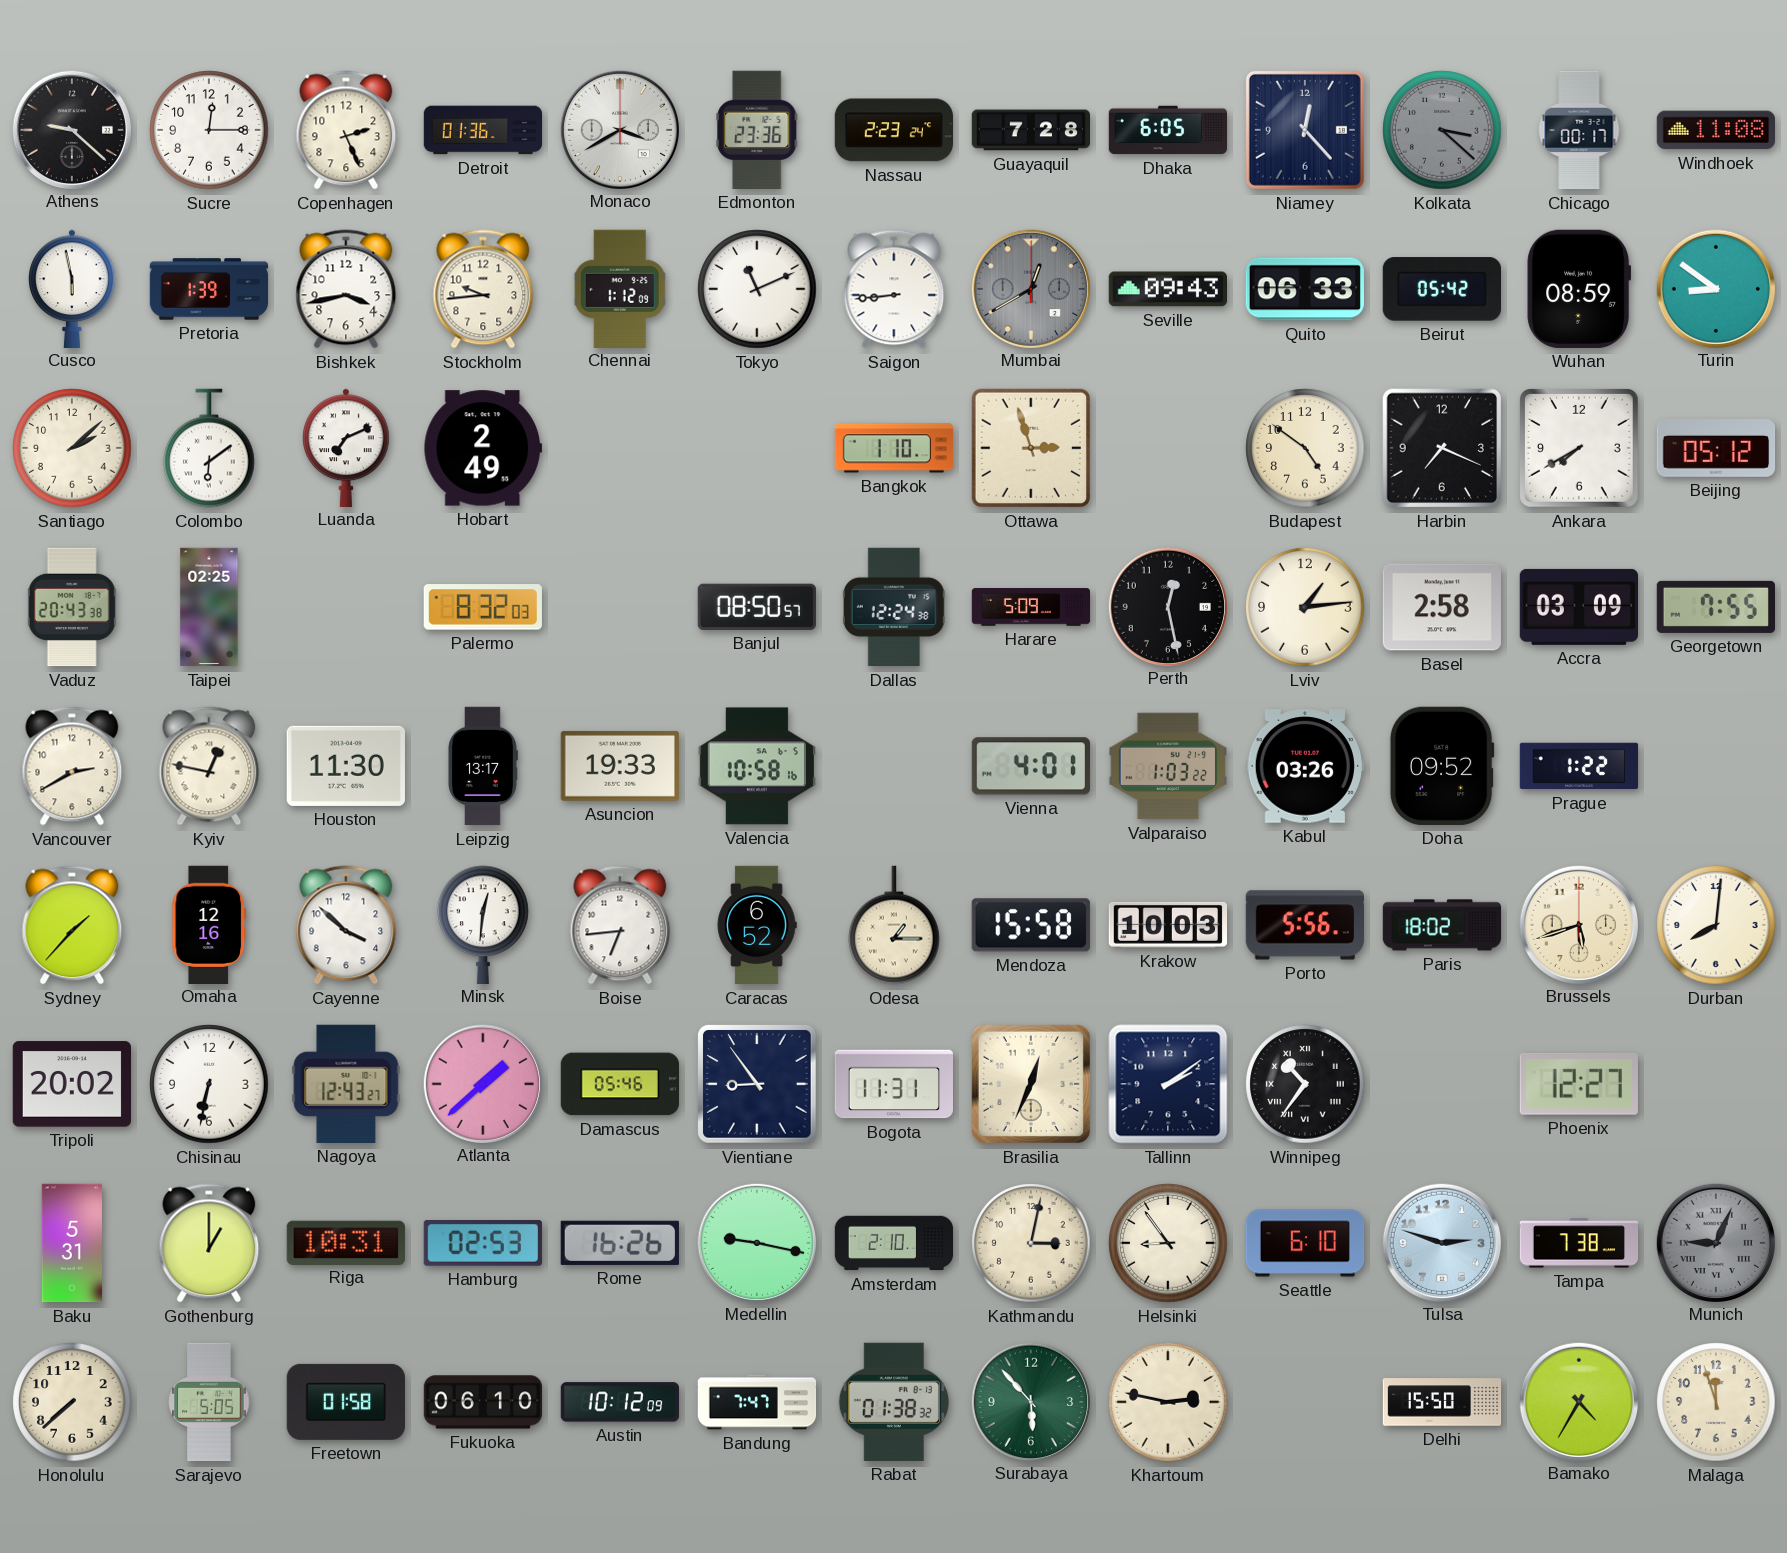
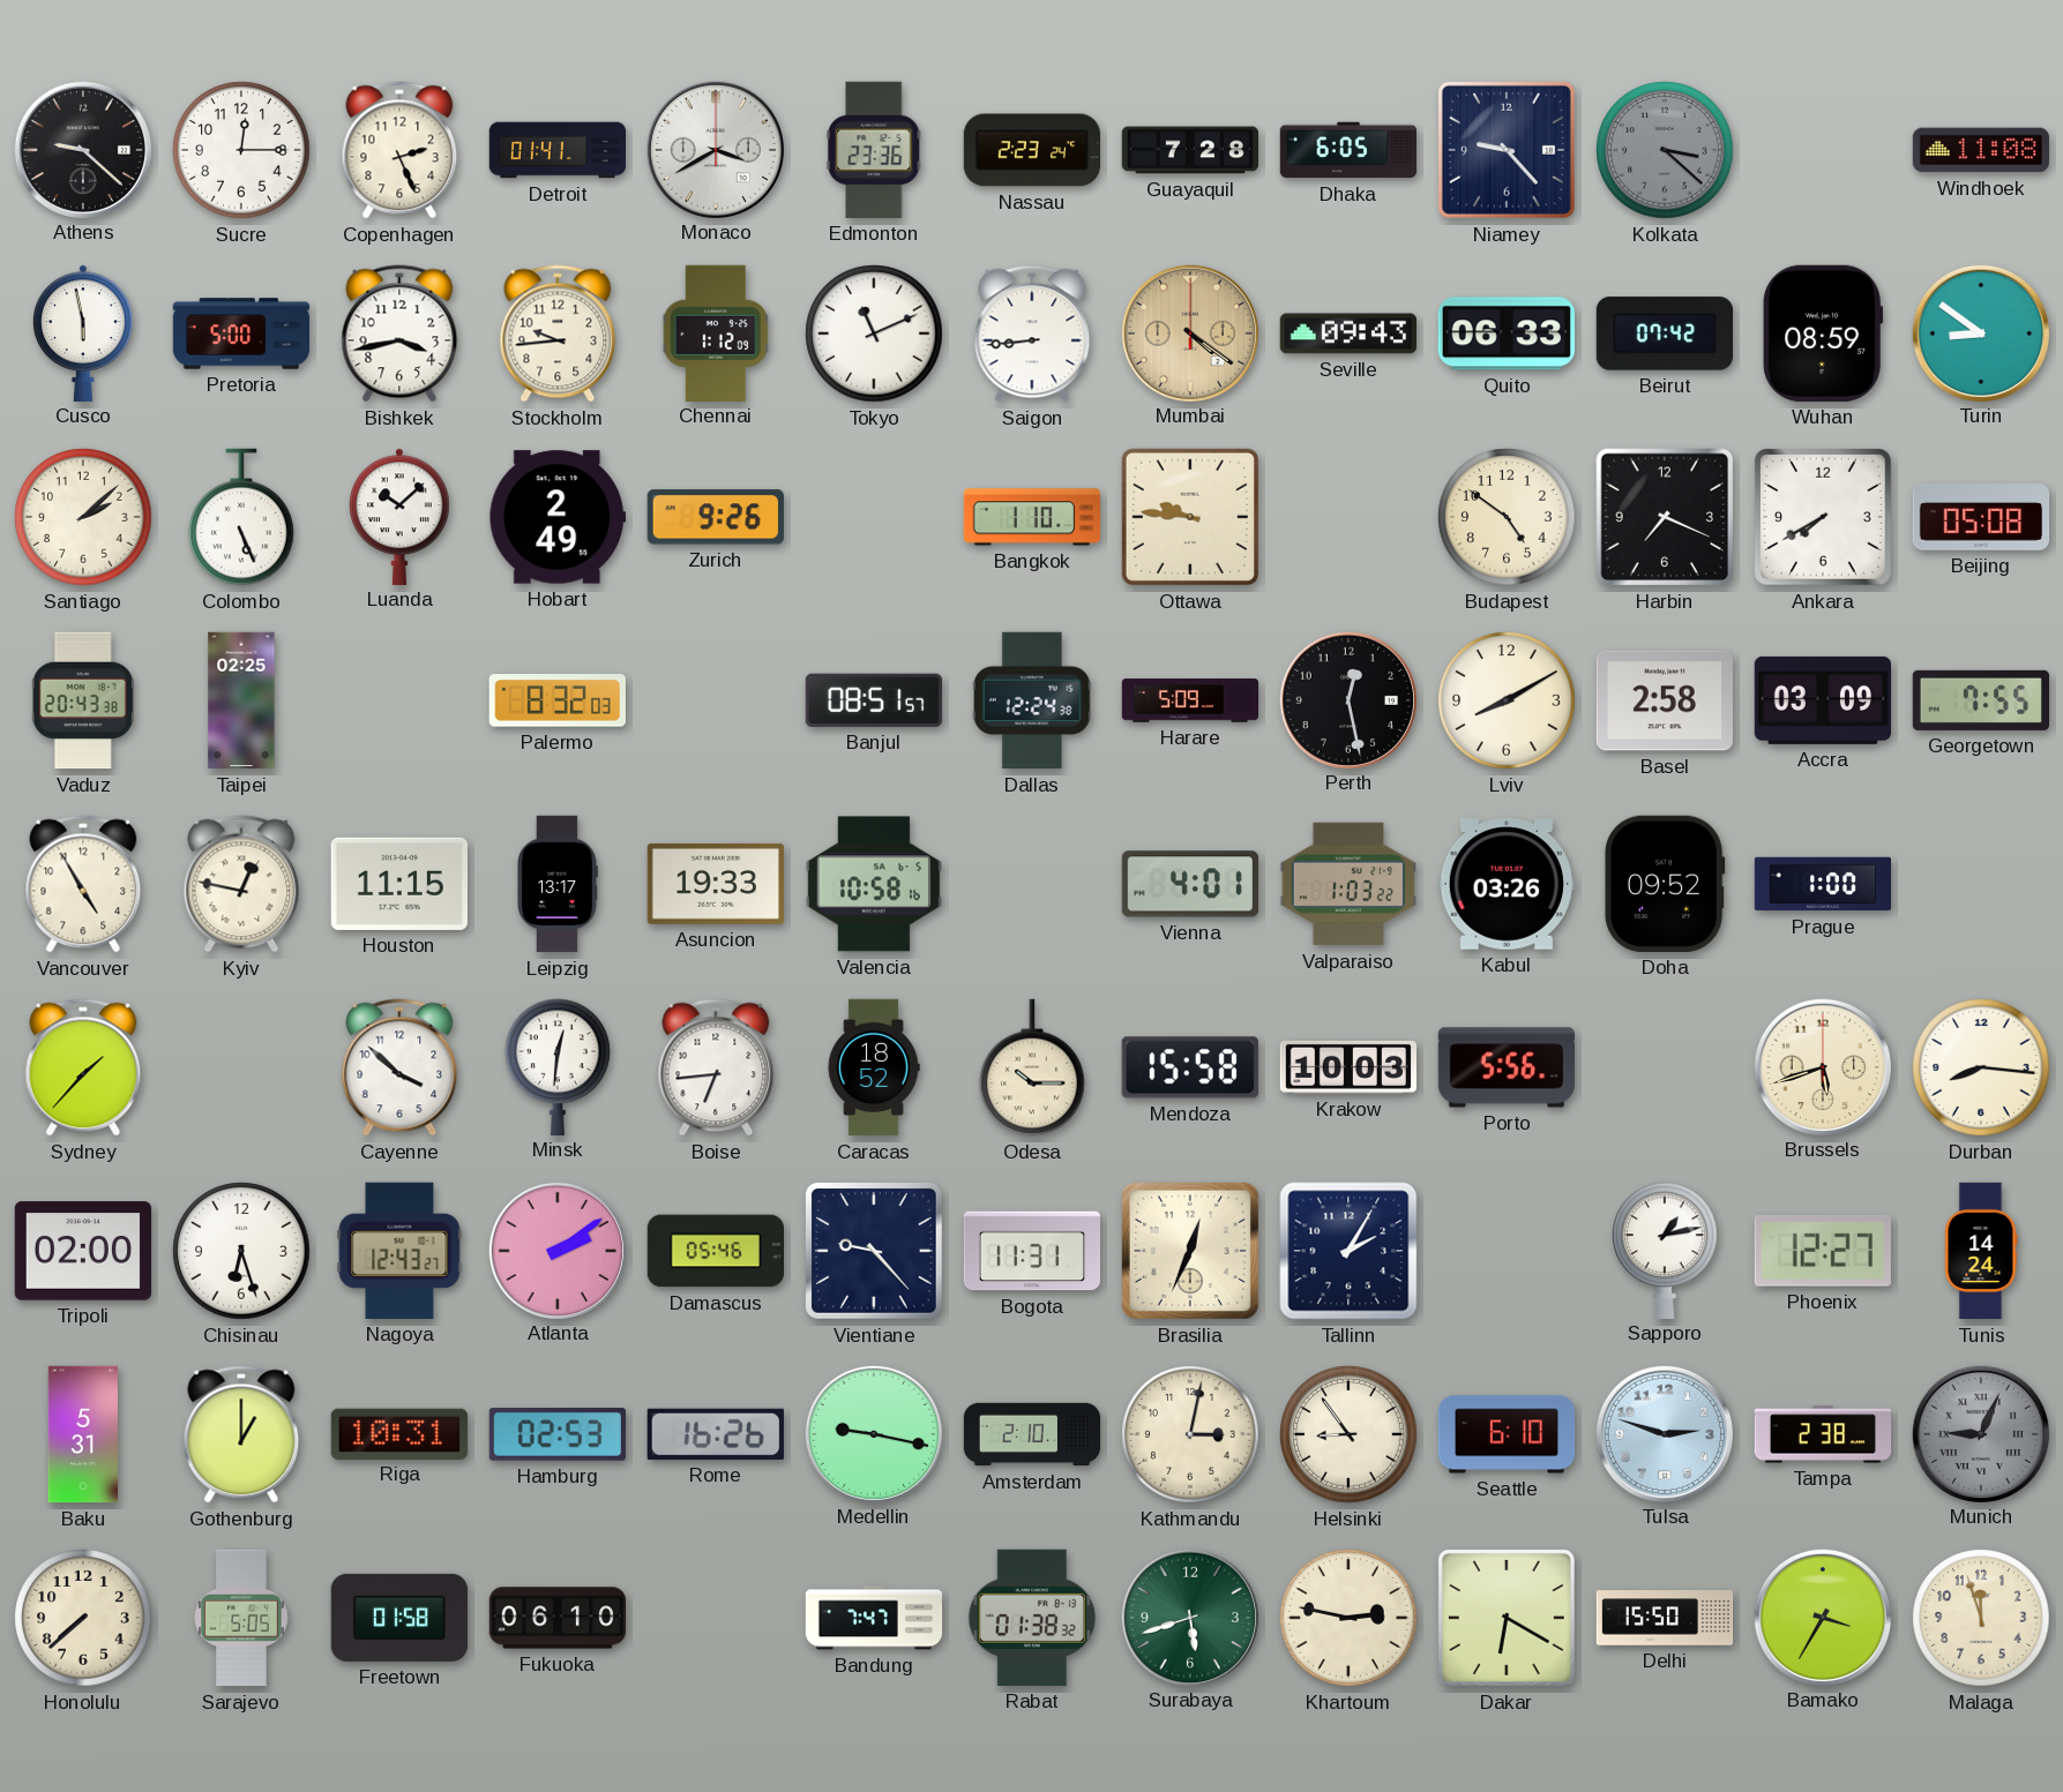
Detroit: 01:36 -> 01:41 (558, 150)
Niamey: 12:23 -> 9:23 (1507, 150)
Chicago: 00:17 -> none (1579, 130)
Pretoria: 1:39 -> 5:00 (241, 333)
Mumbai: 12:40 -> 4:21 (1189, 332)
Mumbai dial: grey -> champagne (1189, 332)
Beirut: 05:42 -> 07:42 (1664, 333)
Colombo: 6:09 -> 5:26 (241, 517)
Luanda: 7:11 -> 10:08 (401, 516)
Zurich: none -> 9:26 (716, 517)
Ottawa: 2:57 -> 9:46 (1190, 517)
Beijing: 05:12 -> 05:08 (1981, 518)
Banjul: 08:50 -> 08:51 (874, 700)
Lviv: 1:14 -> 8:10 (1507, 700)
Vancouver: 2:40 -> 4:55 (83, 884)
Houston: 11:30 -> 11:15 (399, 884)
Prague: 1:22 -> 1:00 (1823, 884)
Omaha: 12:16 -> none (209, 924)
Caracas: 6:52 -> 18:52 (874, 1067)
Odesa: 1:15 -> 10:15 (1032, 1067)
Paris: 18:02 -> none (1442, 925)
Durban: 8:01 -> 8:16 (1981, 1067)
Tripoli: 20:02 -> 02:00 (82, 1251)
Chisinau: 6:32 -> 6:27 (241, 1251)
Atlanta: 1:38 -> 2:09 (556, 1250)
Vientiane: 8:54 -> 9:23 (874, 1251)
Tallinn: 2:09 -> 2:05 (1348, 1251)
Winnipeg: 10:36 -> none (1305, 1084)
Sapporo: none -> 1:13 (1665, 1250)
Tunis: none -> 14:24 (1981, 1251)
Tampa: 7:38 -> 2:38 (1823, 1434)
Austin: 10:12 -> none (619, 1402)
Surabaya: 5:53 -> 5:42 (1189, 1617)
Dakar: none -> 6:20 (1507, 1618)
Bamako: 4:35 -> 3:35 (1822, 1617)
